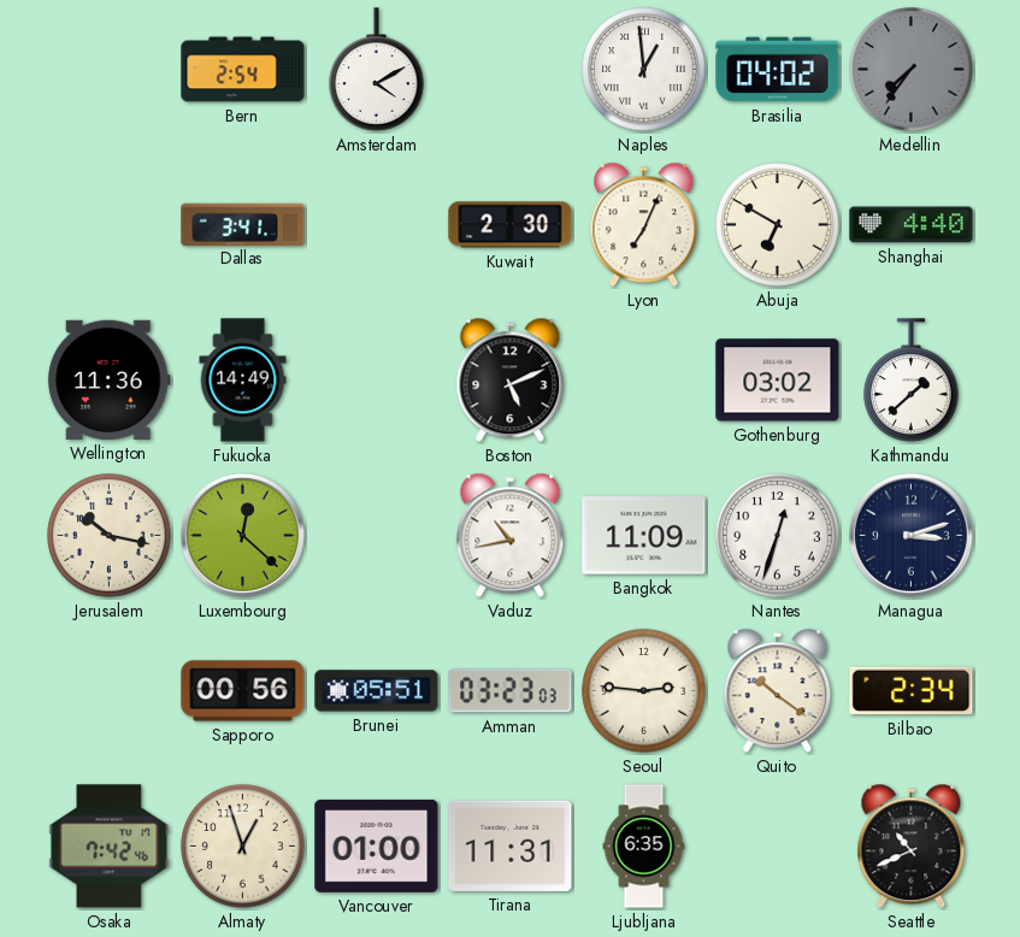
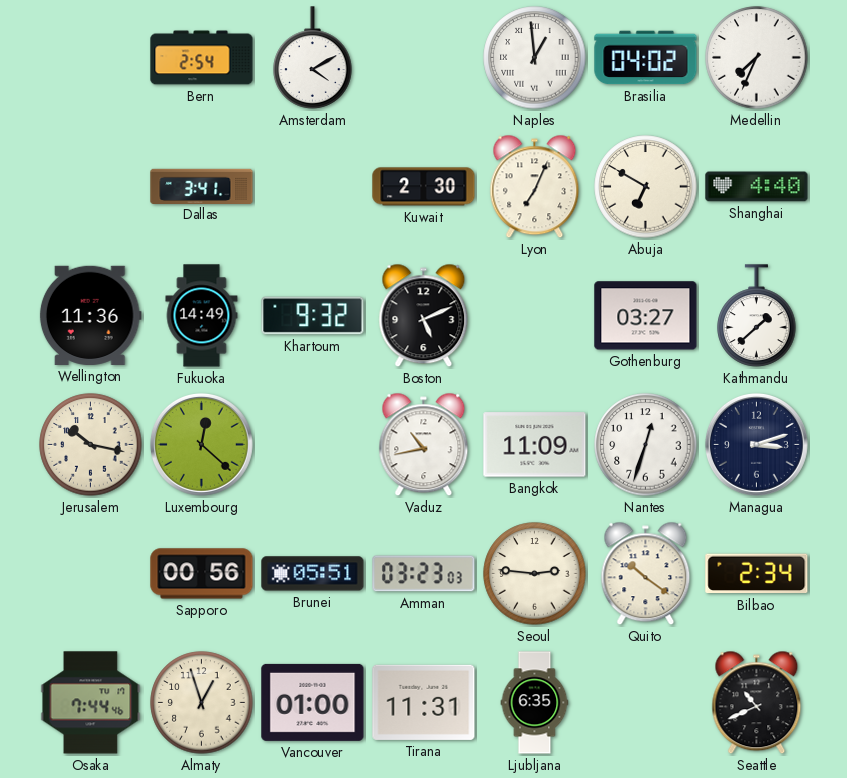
Medellin: 7:36 -> 7:34 (757, 58)
Medellin dial: grey -> white (757, 58)
Khartoum: none -> 9:32 (313, 316)
Gothenburg: 03:02 -> 03:27 (646, 316)
Osaka: 7:42 -> 7:44 (91, 703)
